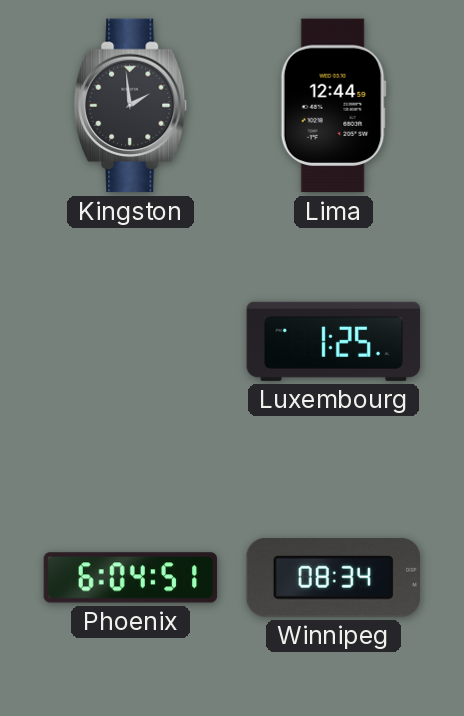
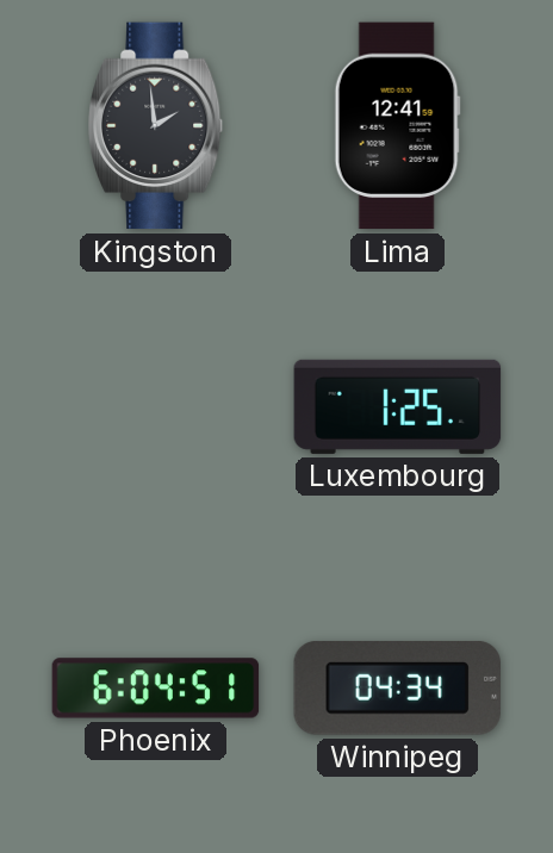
Lima: 12:44 -> 12:41 (397, 126)
Winnipeg: 08:34 -> 04:34 (397, 689)
